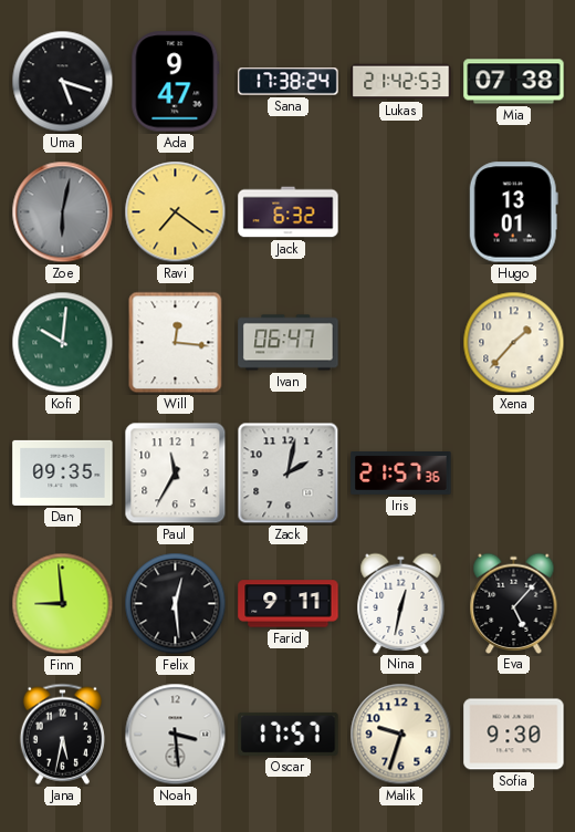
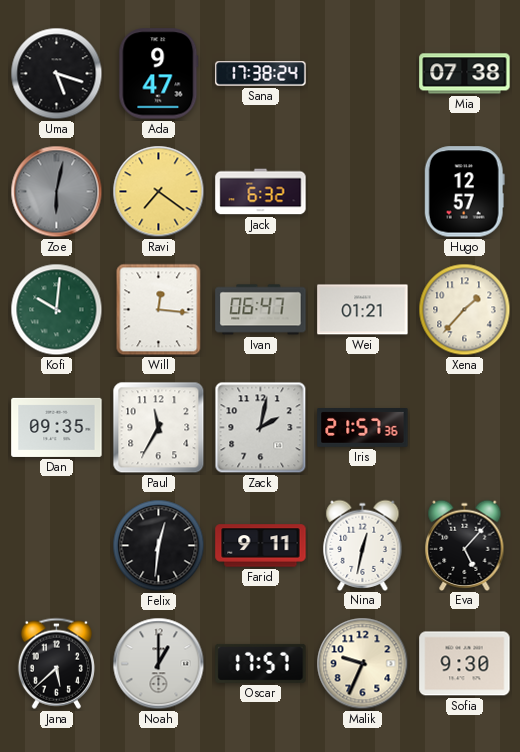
Lukas: 21:42 -> none (401, 82)
Hugo: 13:01 -> 12:57 (464, 192)
Wei: none -> 01:21 (363, 310)
Finn: 8:59 -> none (63, 604)
Felix: 12:29 -> 12:31 (159, 546)
Jana: 5:32 -> 5:38 (56, 663)
Noah: 3:29 -> 1:00 (159, 664)
Malik: 9:33 -> 9:34 (363, 664)
